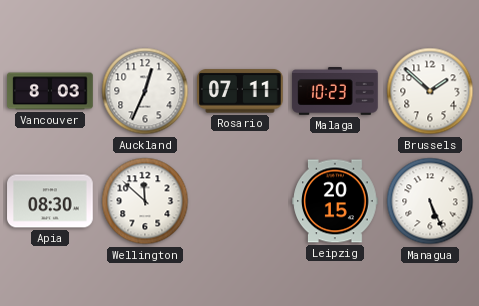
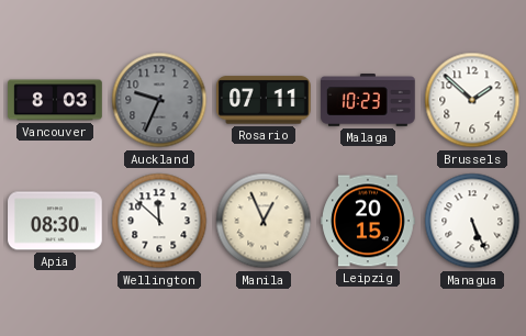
Auckland: 12:34 -> 9:34 (159, 100)
Auckland dial: white -> grey (159, 100)
Manila: none -> 12:56 (264, 221)
